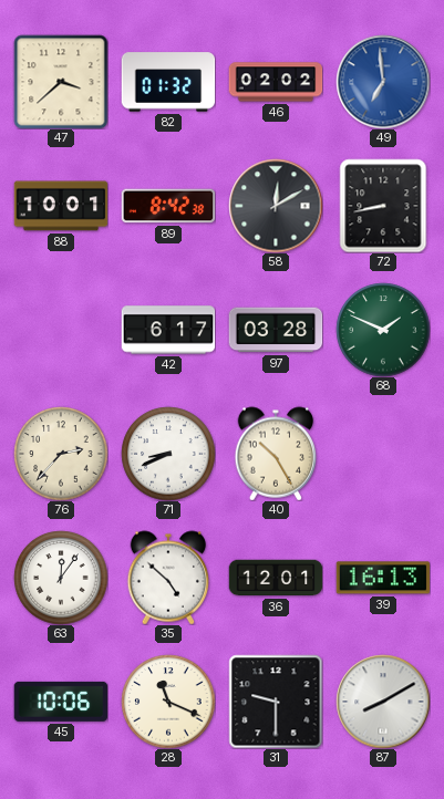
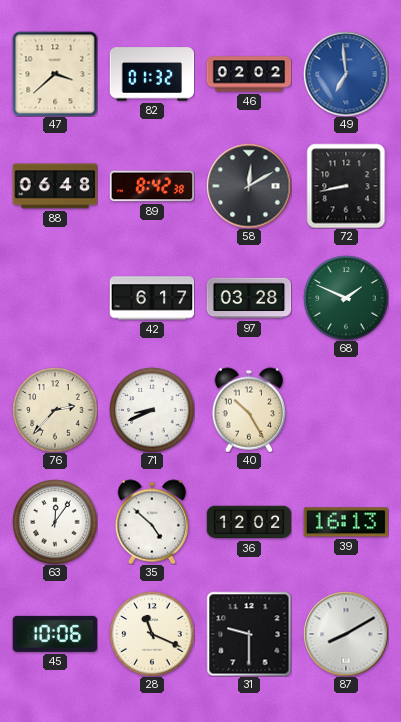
88: 10:01 -> 06:48 (55, 186)
36: 12:01 -> 12:02 (249, 522)
